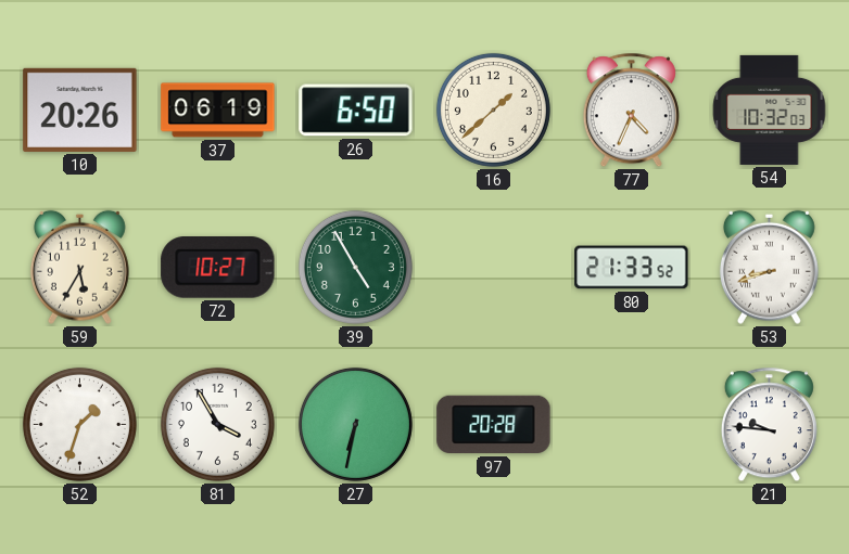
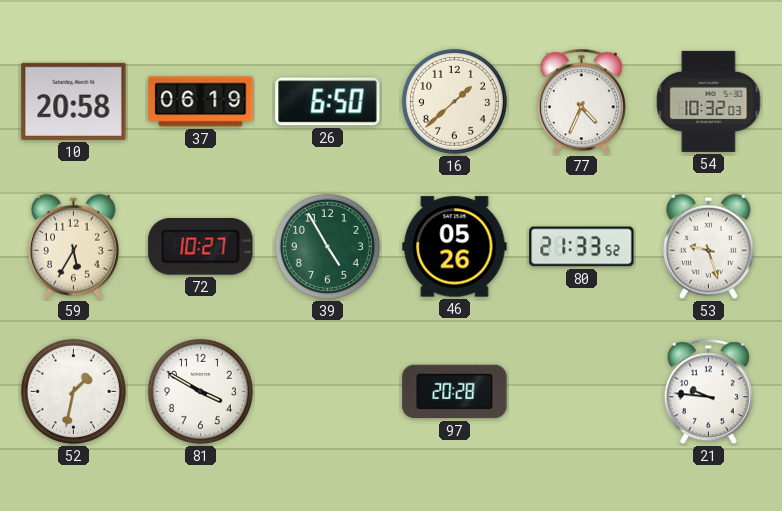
10: 20:26 -> 20:58 (74, 101)
46: none -> 05:26 (455, 247)
53: 8:42 -> 9:27 (708, 246)
52: 1:33 -> 1:32 (73, 391)
81: 3:55 -> 3:50 (200, 391)
27: 6:32 -> none (355, 424)
